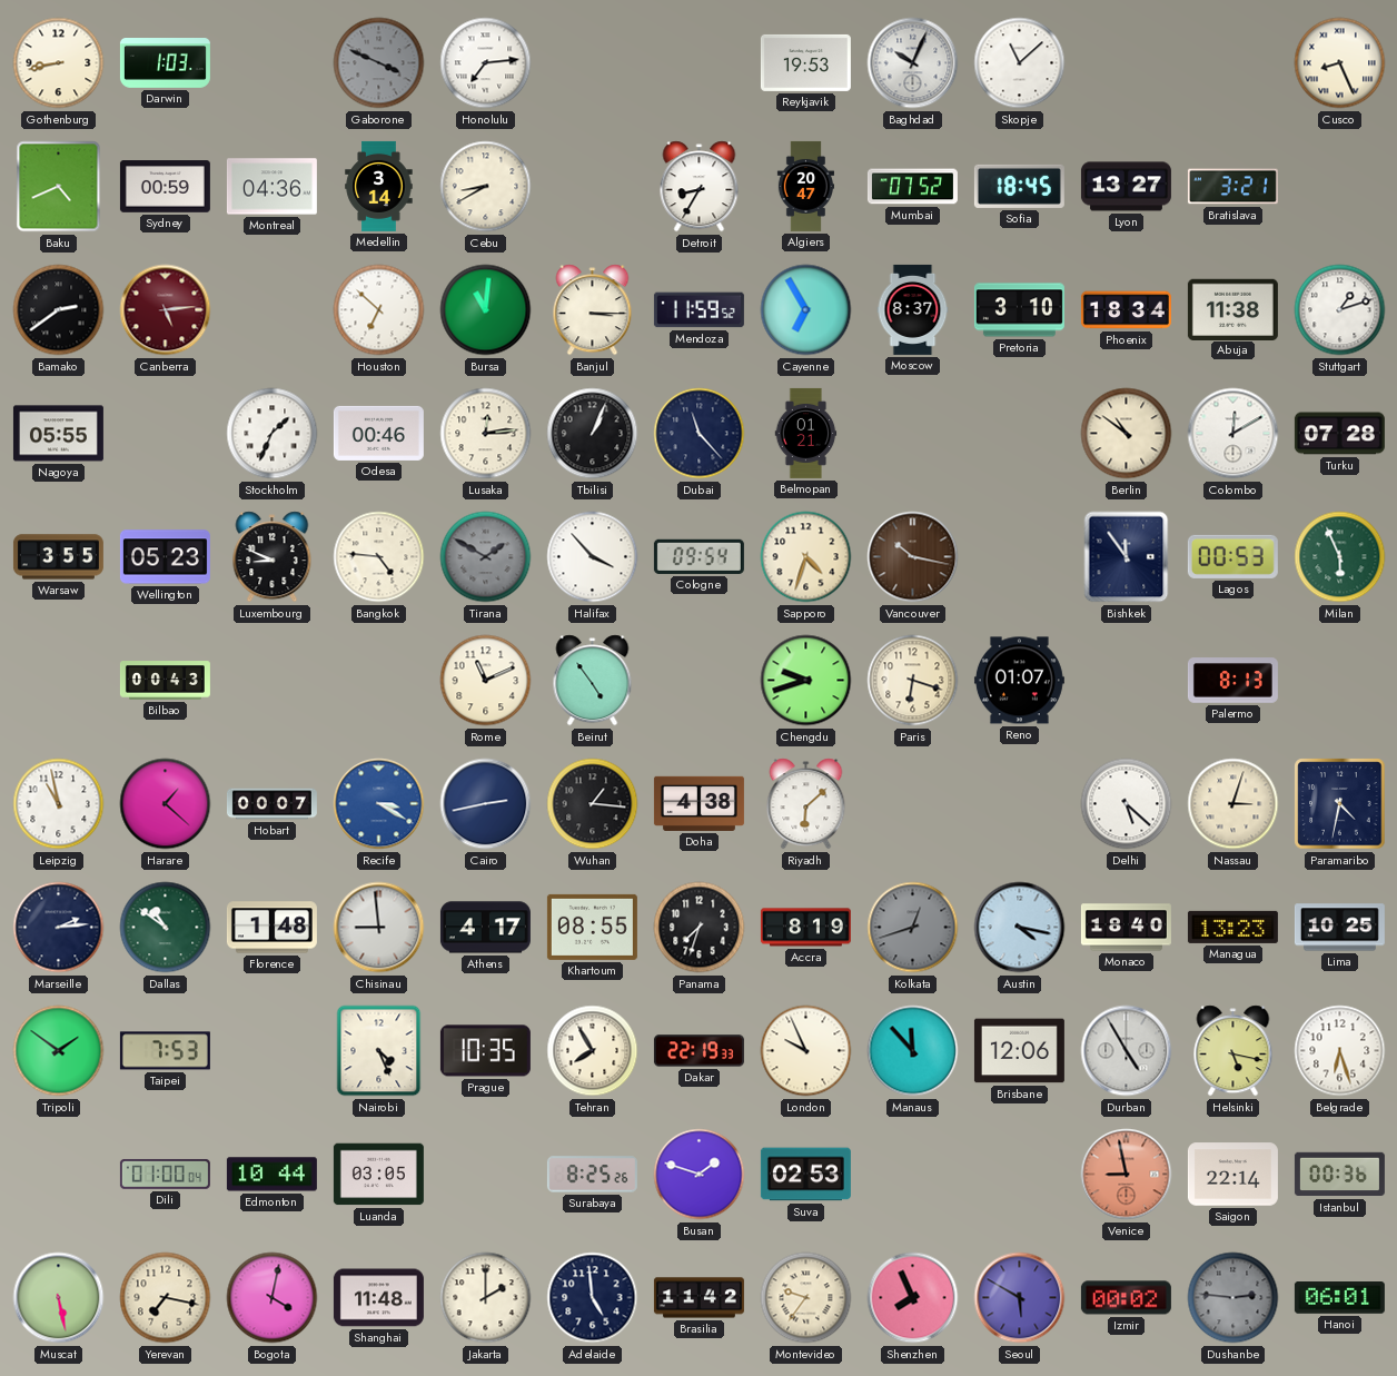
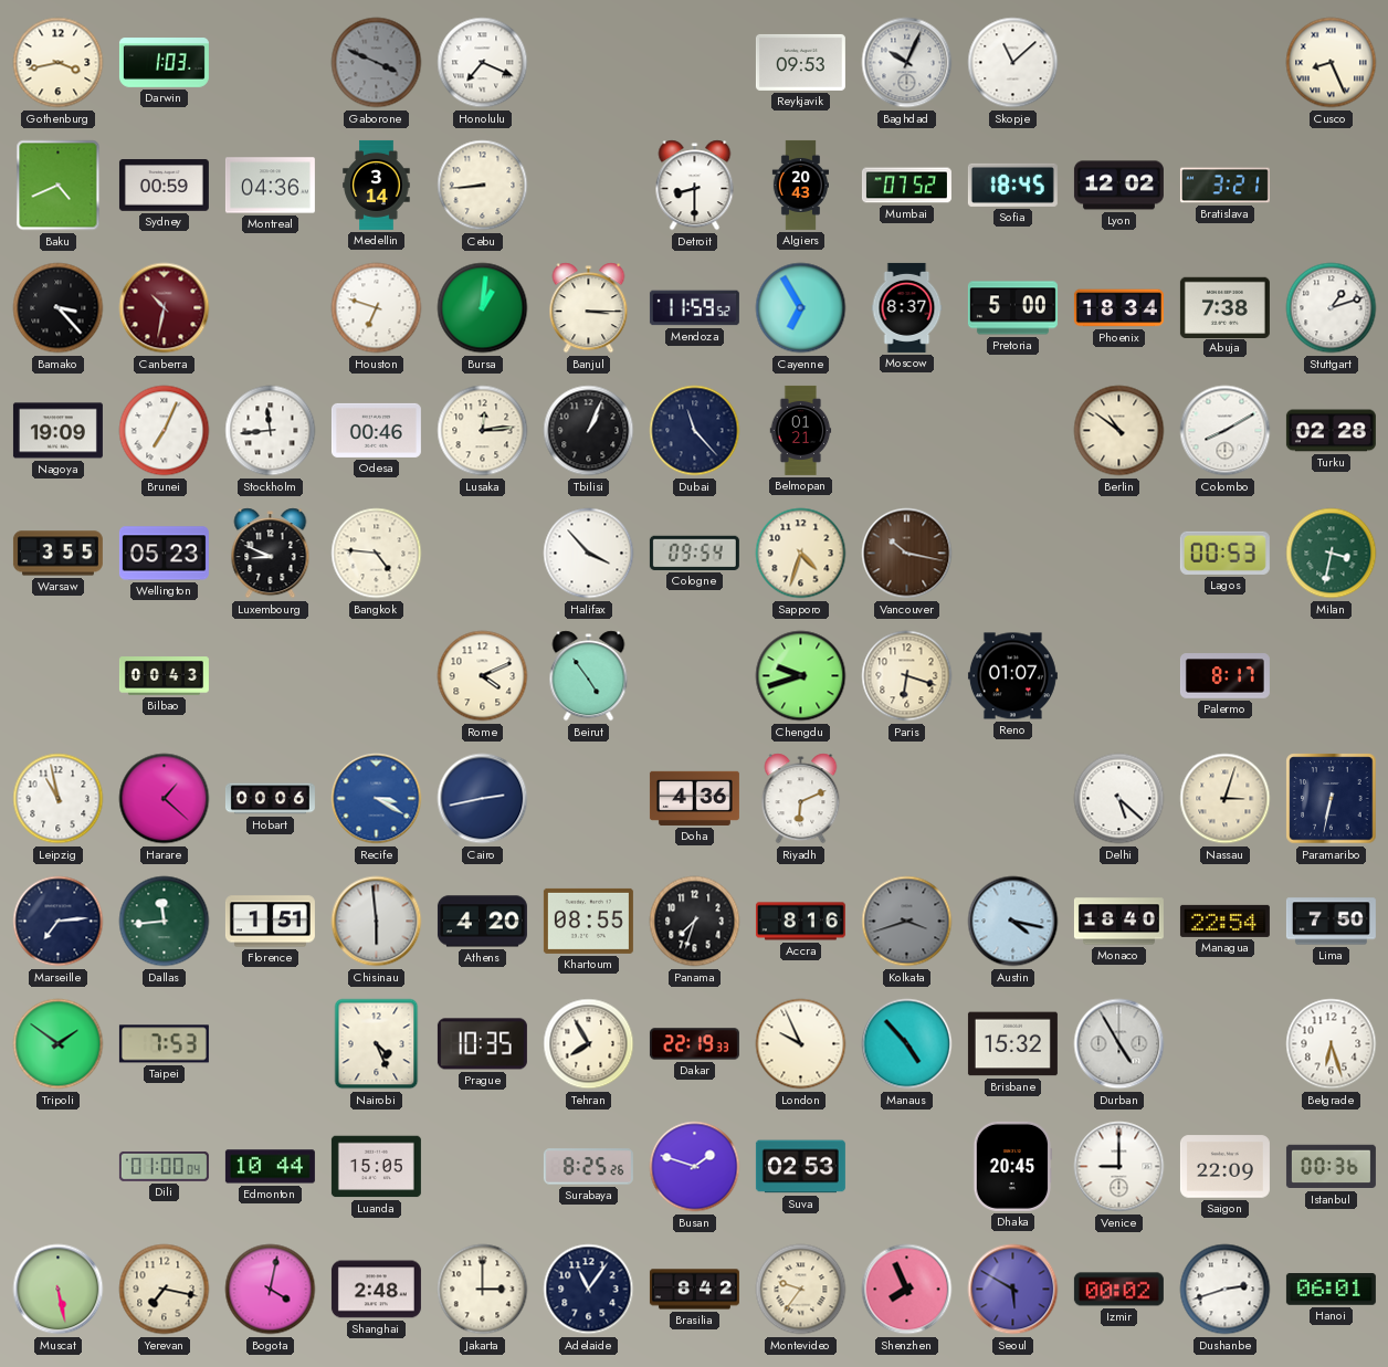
Gothenburg: 8:43 -> 3:43 (59, 63)
Honolulu: 7:14 -> 7:19 (483, 63)
Reykjavik: 19:53 -> 09:53 (800, 62)
Cebu: 8:40 -> 8:44 (483, 186)
Detroit: 8:35 -> 8:30 (695, 186)
Algiers: 20:47 -> 20:43 (800, 185)
Lyon: 13:27 -> 12:02 (1118, 186)
Bamako: 2:39 -> 3:23 (59, 308)
Canberra: 5:14 -> 10:32 (165, 308)
Houston: 6:52 -> 6:48 (377, 308)
Bursa: 11:01 -> 1:01 (483, 308)
Pretoria: 3:10 -> 5:00 (1012, 308)
Abuja: 11:38 -> 7:38 (1224, 307)
Nagoya: 05:55 -> 19:09 (57, 431)
Brunei: none -> 7:04 (165, 431)
Stockholm: 1:34 -> 11:44 (271, 431)
Colombo: 12:10 -> 8:10 (1226, 431)
Turku: 07:28 -> 02:28 (1331, 431)
Tirana: 1:50 -> none (486, 557)
Bishkek: 11:54 -> none (1127, 557)
Milan: 5:56 -> 3:32 (1332, 554)
Rome: 11:11 -> 4:11 (483, 676)
Palermo: 8:13 -> 8:17 (1224, 676)
Hobart: 00:07 -> 00:06 (270, 799)
Wuhan: 1:16 -> none (593, 804)
Doha: 4:38 -> 4:36 (694, 798)
Riyadh: 6:08 -> 6:11 (801, 799)
Paramaribo: 4:32 -> 6:32 (1332, 799)
Marseille: 2:14 -> 7:14 (59, 922)
Dallas: 10:51 -> 11:44 (165, 922)
Florence: 1:48 -> 1:51 (270, 922)
Chisinau: 8:59 -> 5:59 (377, 922)
Athens: 4:17 -> 4:20 (482, 922)
Accra: 8:19 -> 8:16 (800, 922)
Kolkata: 12:42 -> 3:42 (907, 922)
Managua: 13:23 -> 22:54 (1224, 921)
Lima: 10:25 -> 7:50 (1331, 922)
Manaus: 11:53 -> 4:53 (907, 1044)
Brisbane: 12:06 -> 15:32 (1012, 1044)
Helsinki: 5:17 -> none (1233, 1051)
Luanda: 03:05 -> 15:05 (376, 1167)
Dhaka: none -> 20:45 (1011, 1166)
Venice: 8:58 -> 9:00 (1119, 1167)
Venice dial: salmon -> white (1119, 1167)
Saigon: 22:14 -> 22:09 (1224, 1167)
Shanghai: 11:48 -> 2:48 (376, 1290)
Jakarta: 2:00 -> 3:00 (483, 1290)
Adelaide: 4:59 -> 11:06 (589, 1290)
Brasilia: 11:42 -> 8:42 (694, 1290)
Dushanbe: 2:46 -> 2:42 (1226, 1290)
Dushanbe dial: grey -> white (1226, 1290)
